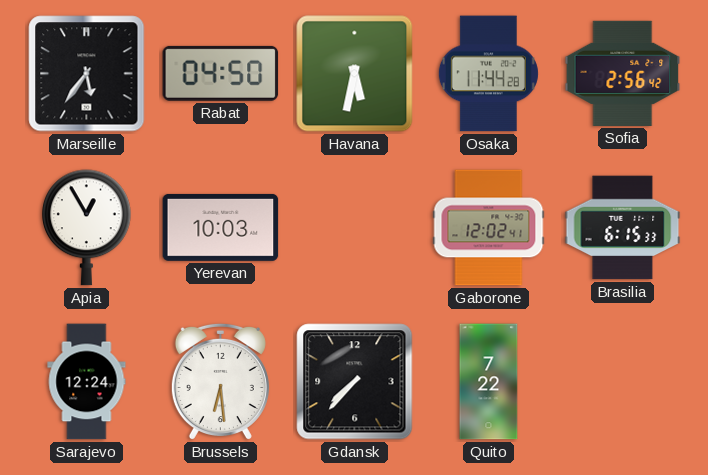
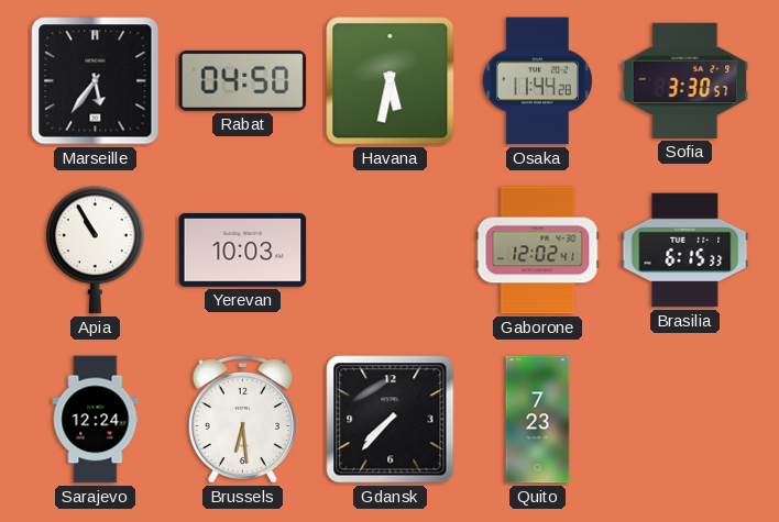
Sofia: 2:56 -> 3:30 (685, 80)
Apia: 12:55 -> 10:55 (96, 251)
Quito: 7:22 -> 7:23 (538, 420)
